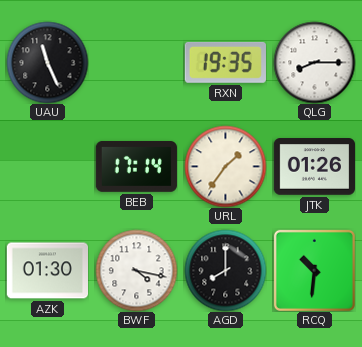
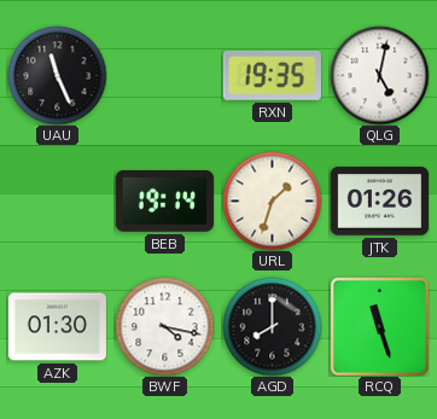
QLG: 8:15 -> 5:02 (379, 75)
BEB: 17:14 -> 19:14 (164, 200)
URL: 1:36 -> 1:33 (272, 200)
RCQ: 10:31 -> 11:27 (379, 326)
